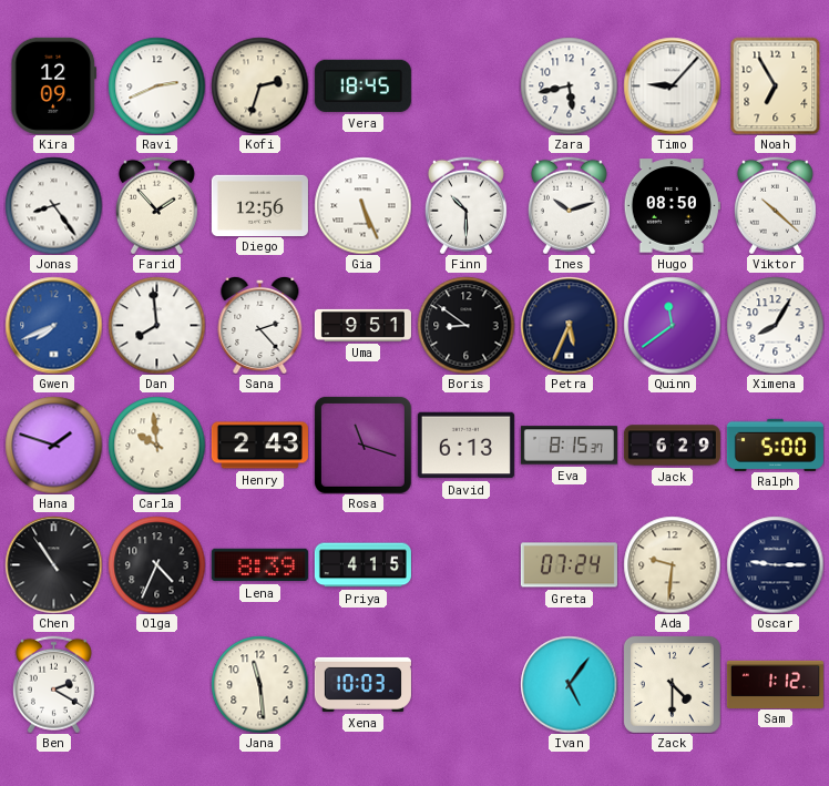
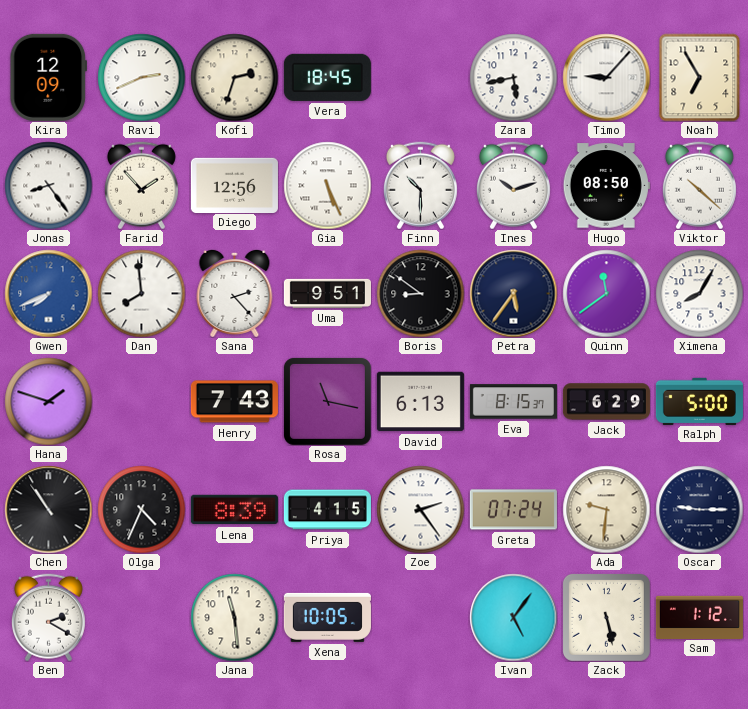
Petra: 5:34 -> 5:36 (513, 293)
Carla: 9:59 -> none (156, 445)
Henry: 2:43 -> 7:43 (234, 402)
Rosa: 11:18 -> 11:17 (327, 401)
Zoe: none -> 2:24 (420, 509)
Xena: 10:03 -> 10:05 (327, 617)
Zack: 4:30 -> 5:28 (606, 617)
